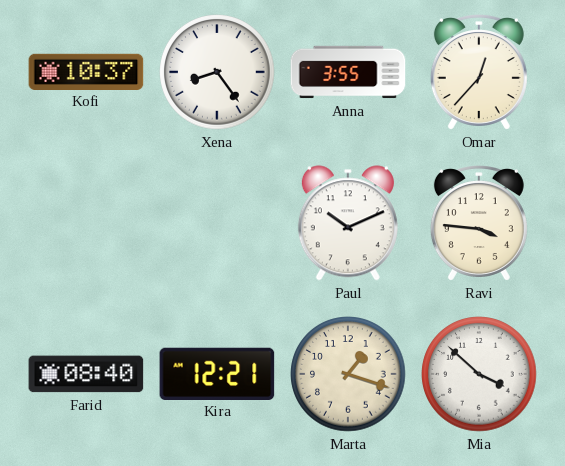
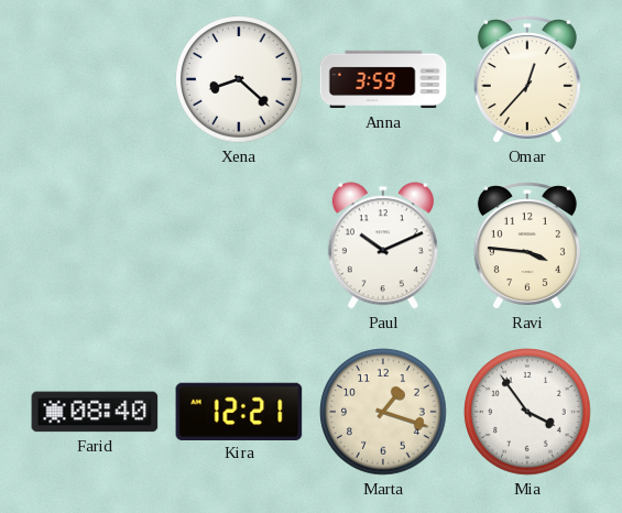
Kofi: 10:37 -> none (86, 71)
Xena: 8:24 -> 8:22 (239, 79)
Anna: 3:55 -> 3:59 (383, 79)
Mia: 3:52 -> 3:54 (527, 412)
